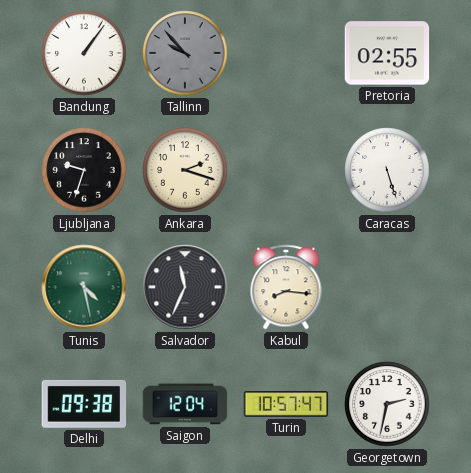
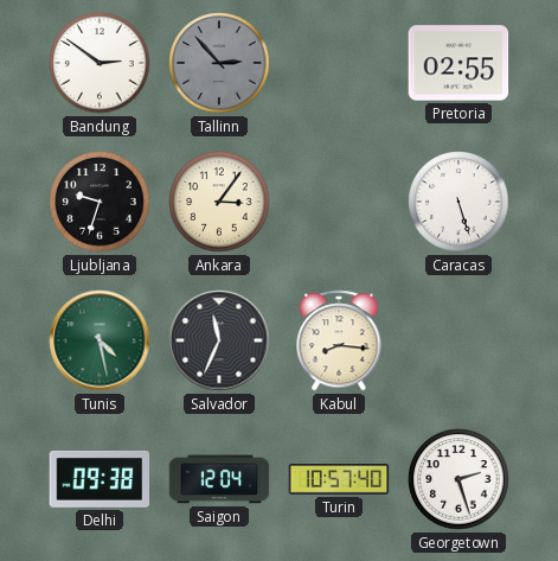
Bandung: 1:06 -> 2:51 (100, 63)
Tallinn: 9:53 -> 2:53 (219, 63)
Ankara: 2:18 -> 3:06 (219, 202)
Turin: 10:57:47 -> 10:57:40 (339, 479)
Georgetown: 2:32 -> 2:27 (458, 479)
